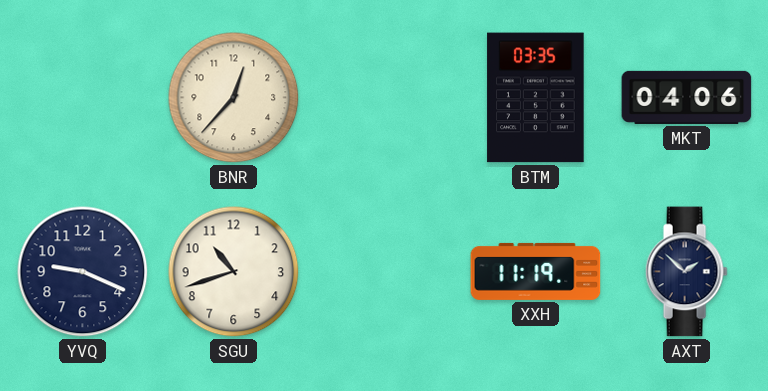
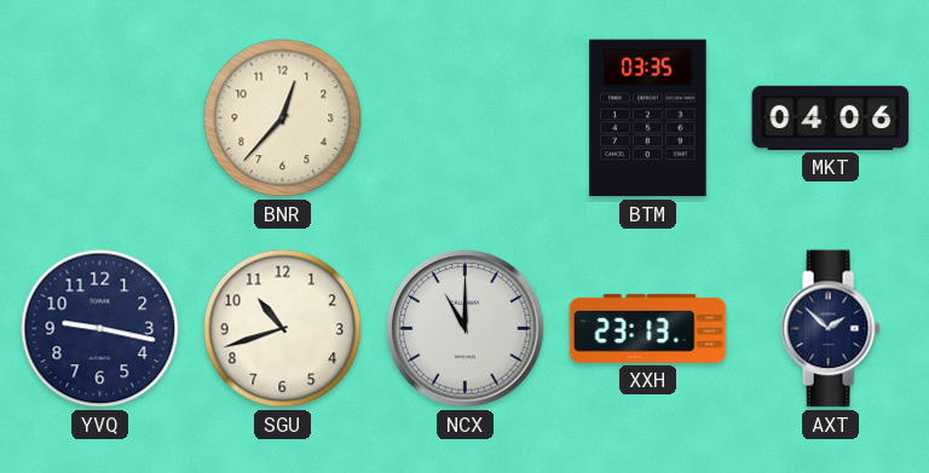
YVQ: 9:19 -> 9:17 (100, 329)
NCX: none -> 11:00 (466, 329)
XXH: 11:19 -> 23:13 (648, 328)
